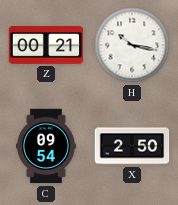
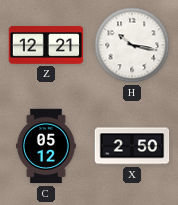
Z: 00:21 -> 12:21 (46, 45)
C: 09:54 -> 05:12 (46, 146)
